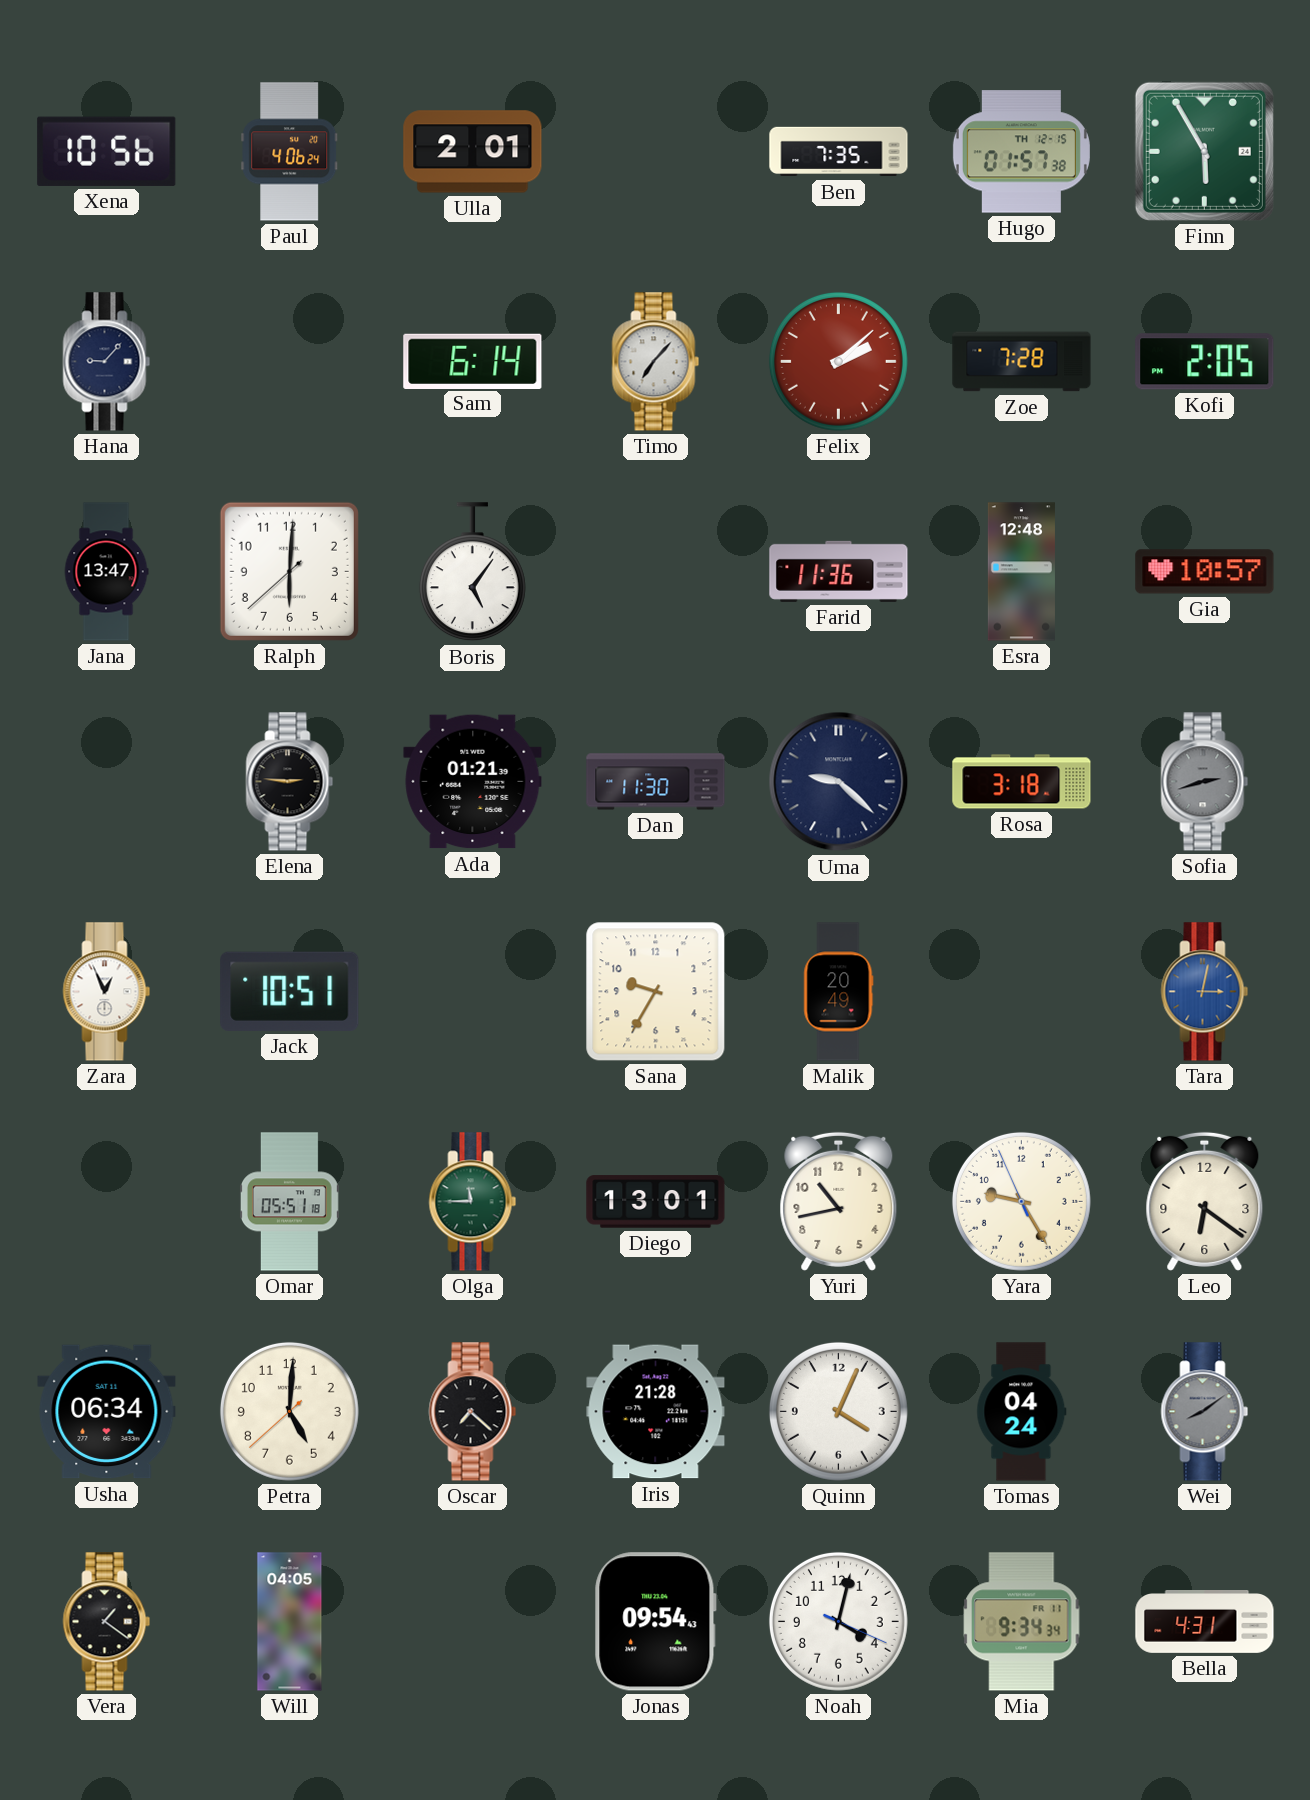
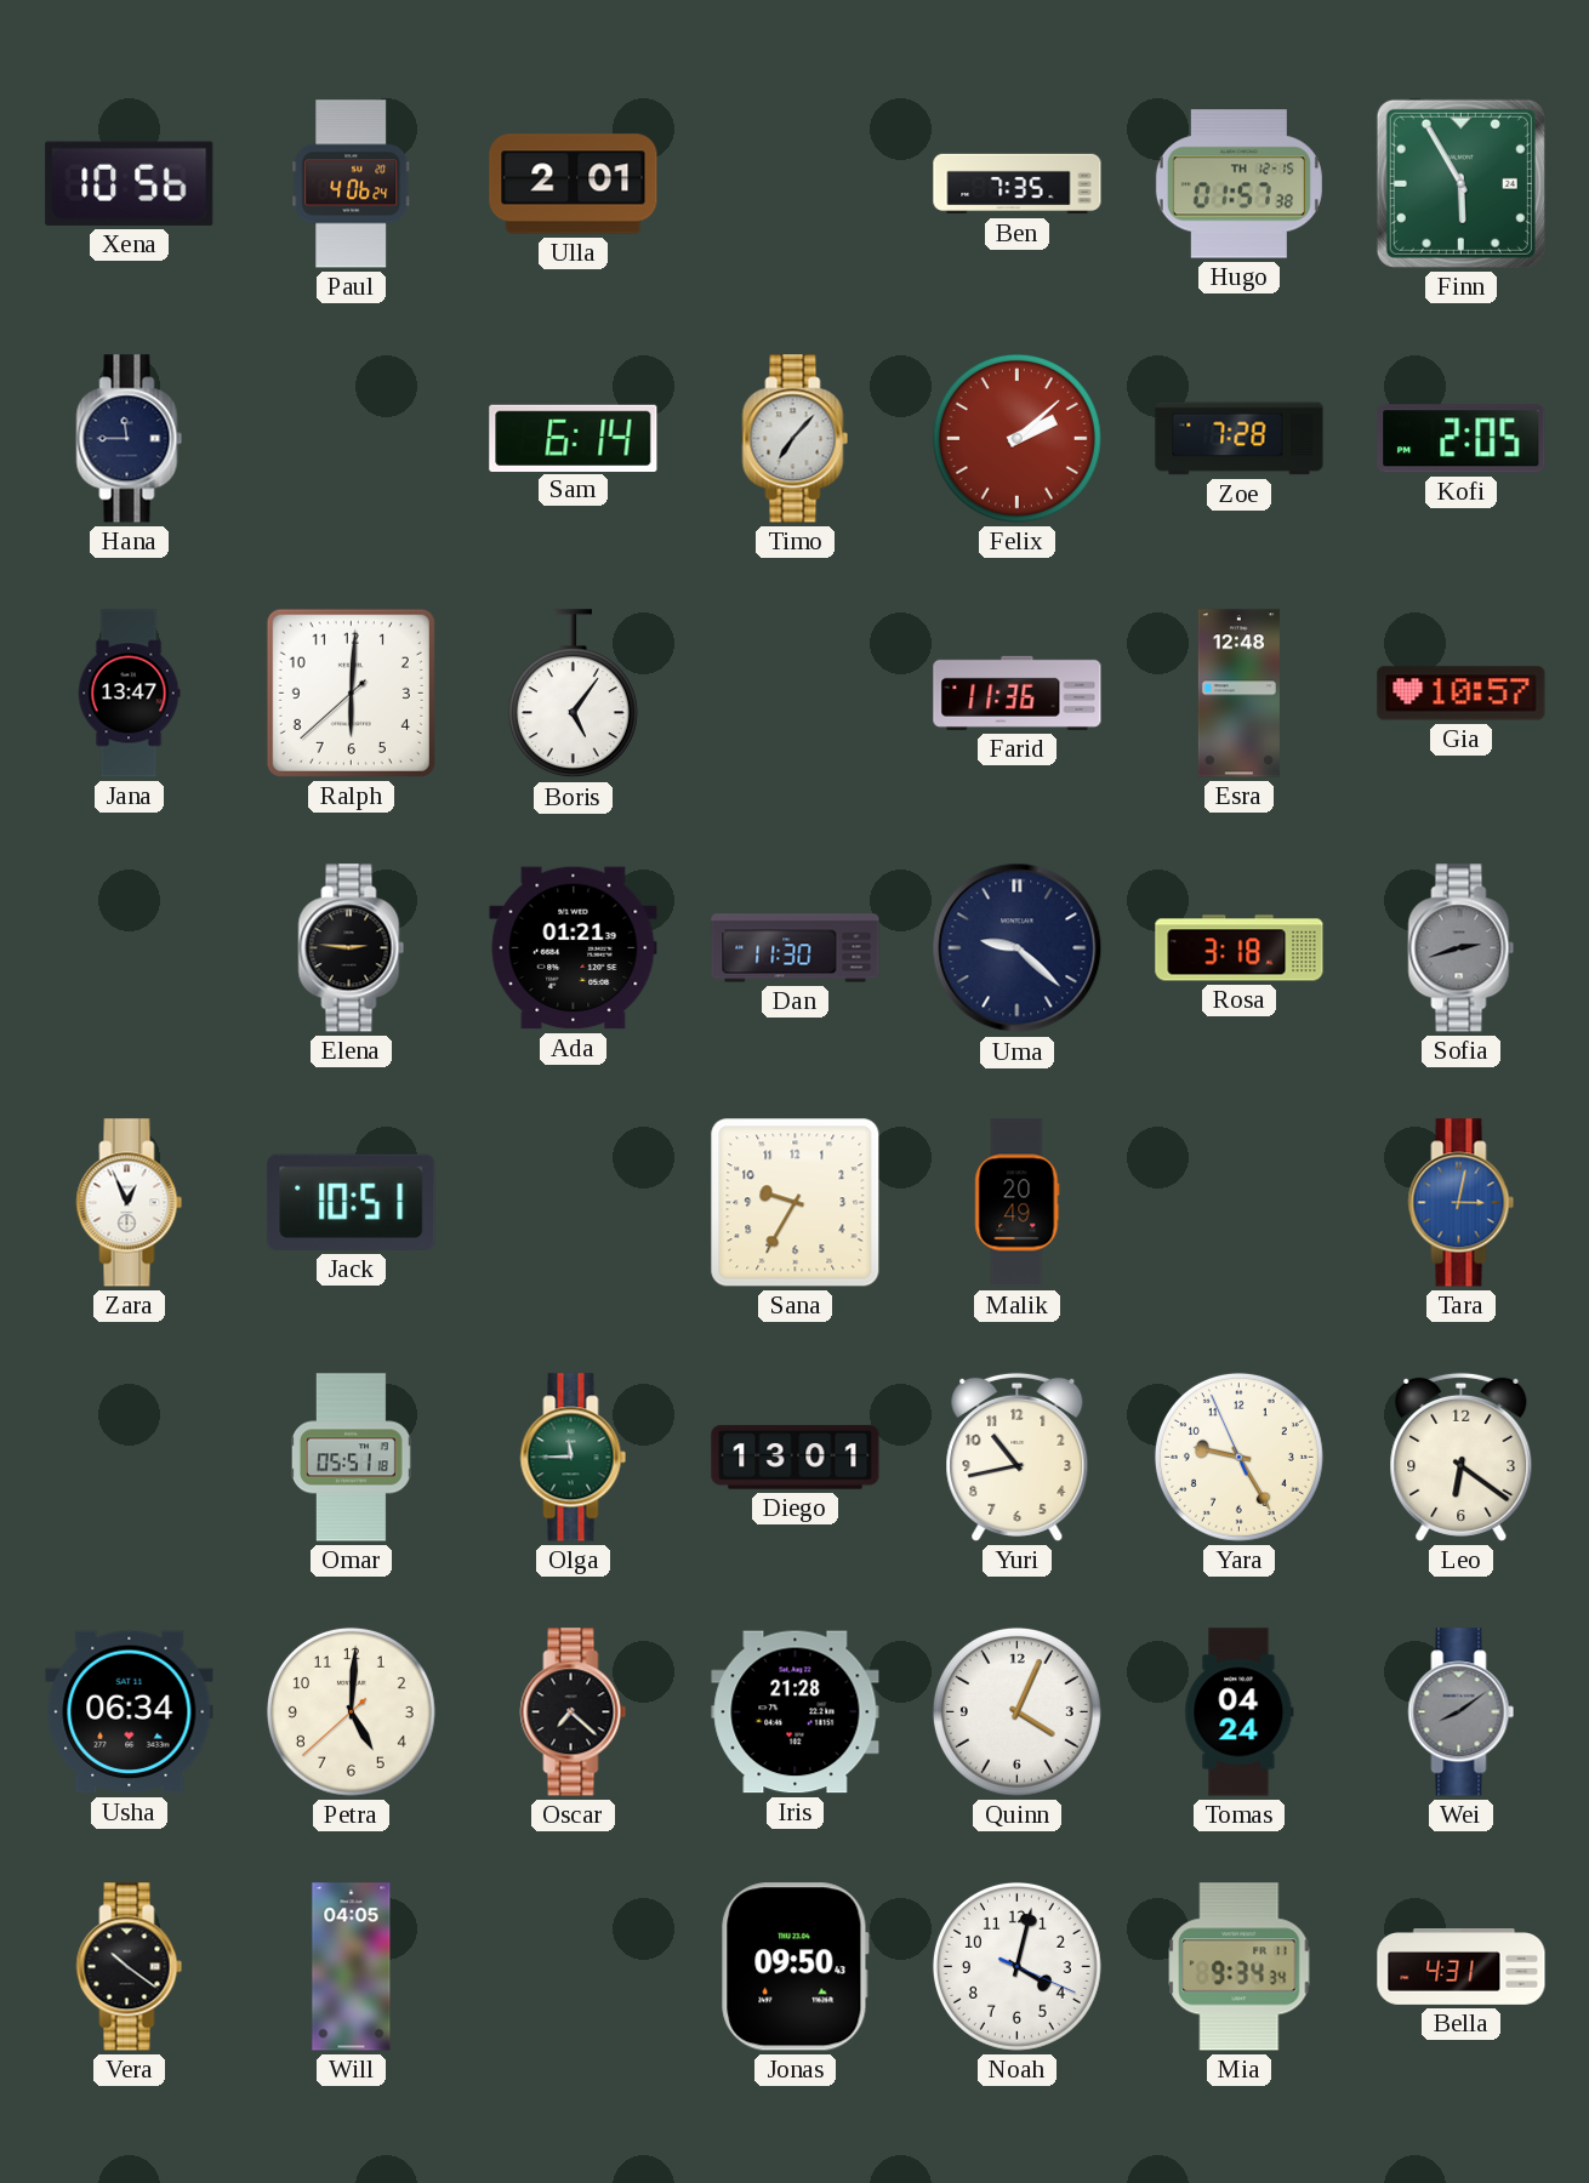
Hana: 9:07 -> 11:45 (130, 439)
Vera: 1:21 -> 10:21 (130, 1967)
Jonas: 09:54 -> 09:50 (795, 1967)
